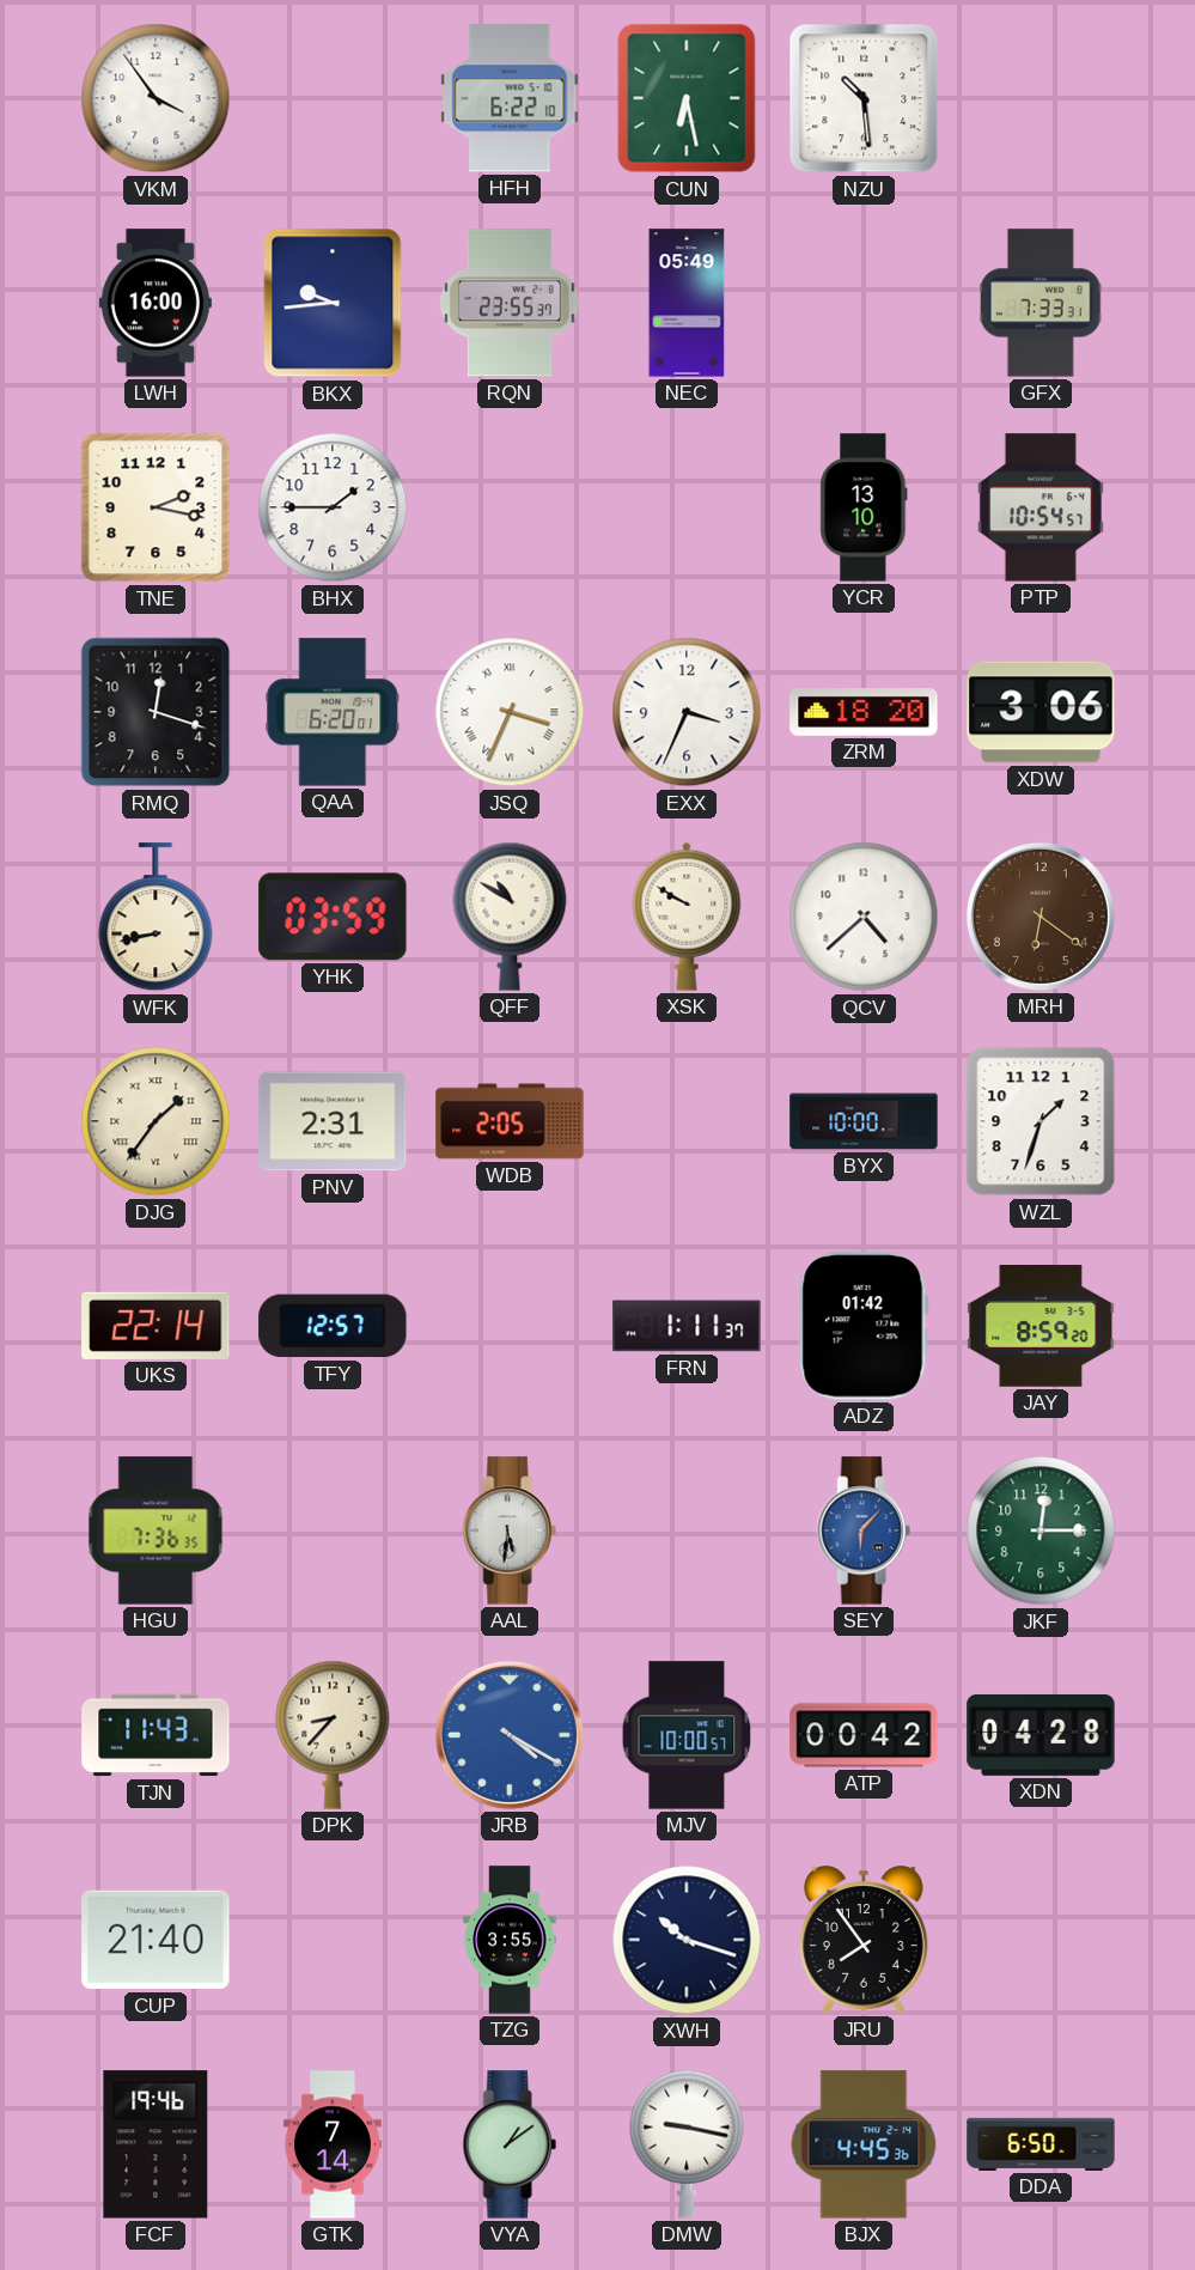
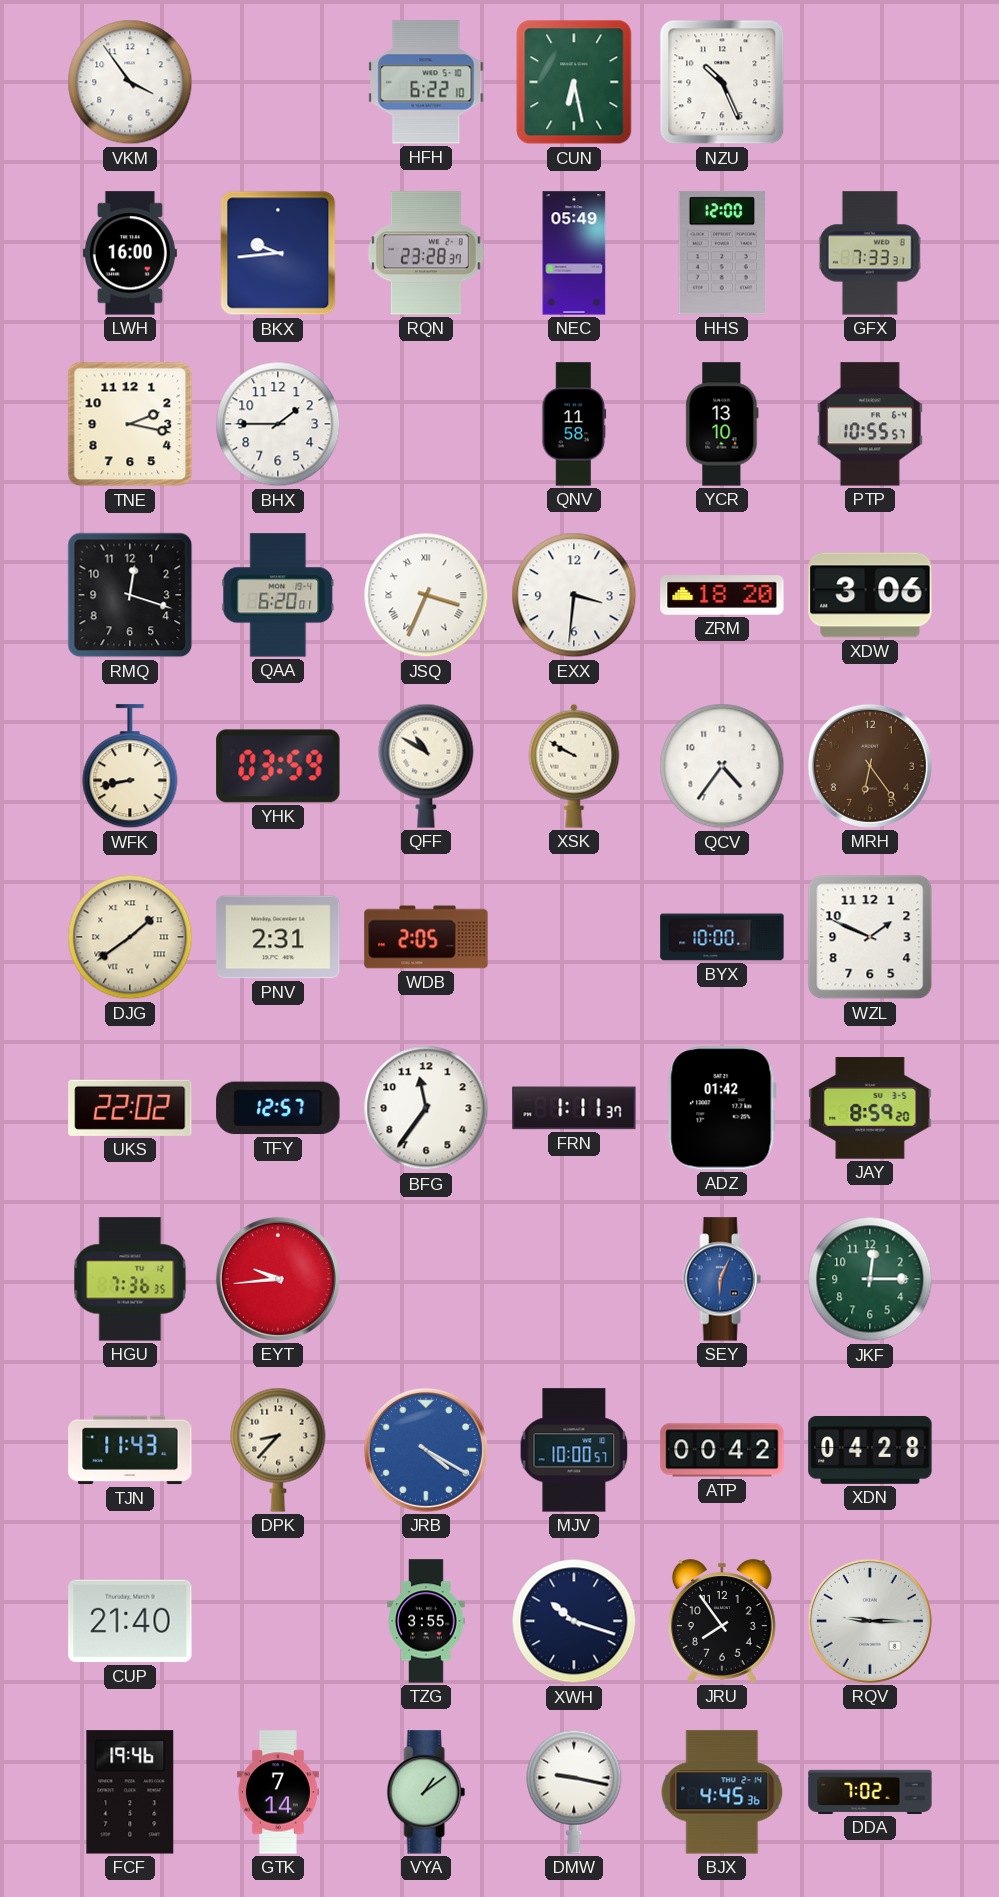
NZU: 10:29 -> 10:26 (722, 82)
RQN: 23:55 -> 23:28 (426, 253)
HHS: none -> 12:00 (721, 253)
QNV: none -> 11:58 (574, 424)
PTP: 10:54 -> 10:55 (870, 424)
EXX: 3:34 -> 3:31 (574, 595)
QCV: 4:38 -> 4:36 (722, 766)
MRH: 6:21 -> 6:24 (870, 766)
DJG: 1:36 -> 1:39 (130, 937)
WZL: 1:33 -> 1:49 (870, 937)
UKS: 22:14 -> 22:02 (130, 1108)
BFG: none -> 11:36 (426, 1108)
EYT: none -> 9:44 (278, 1279)
AAL: 5:31 -> none (510, 1530)
SEY: 6:07 -> 6:04 (722, 1279)
RQV: none -> 9:15 (870, 1621)
DDA: 6:50 -> 7:02 (870, 1792)
